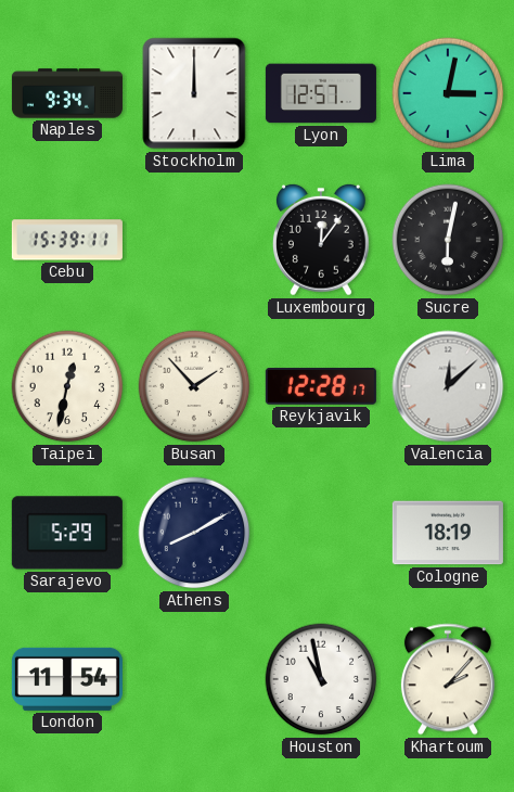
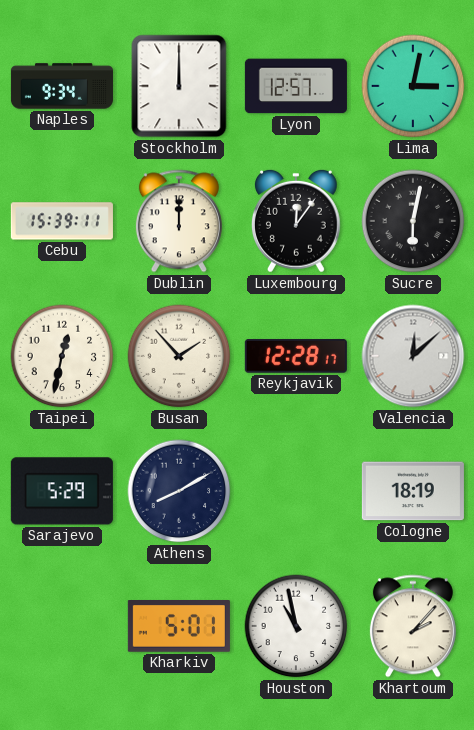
Dublin: none -> 12:00 (179, 221)
London: 11:54 -> none (67, 679)
Kharkiv: none -> 5:01 (179, 627)
